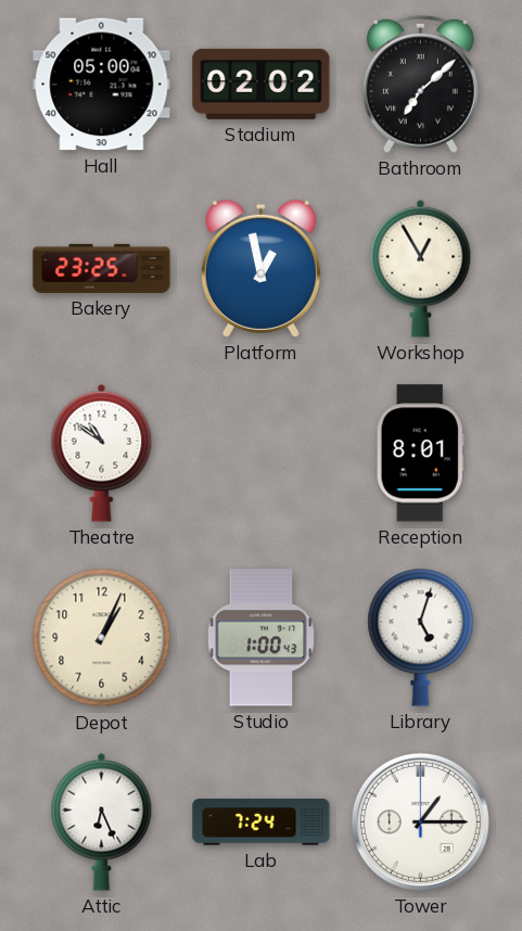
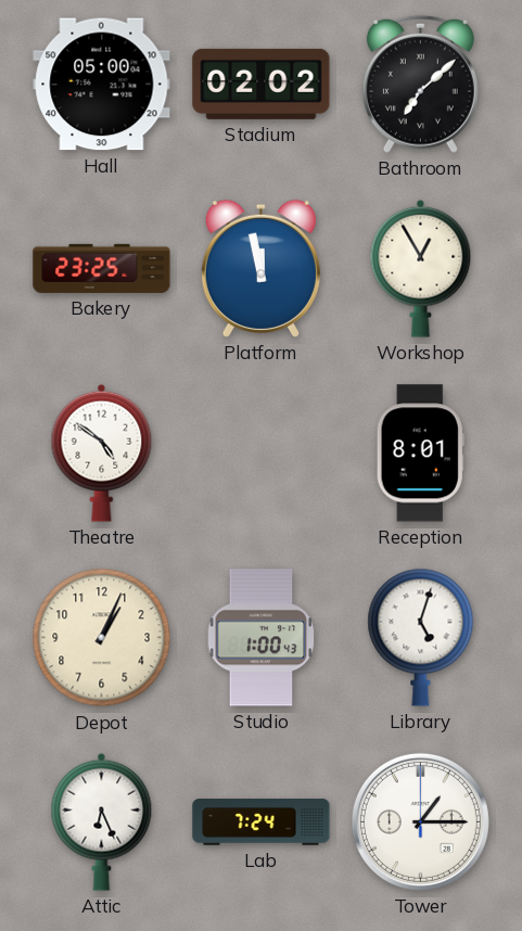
Platform: 12:58 -> 11:58 (260, 268)
Theatre: 10:51 -> 4:51 (102, 452)
